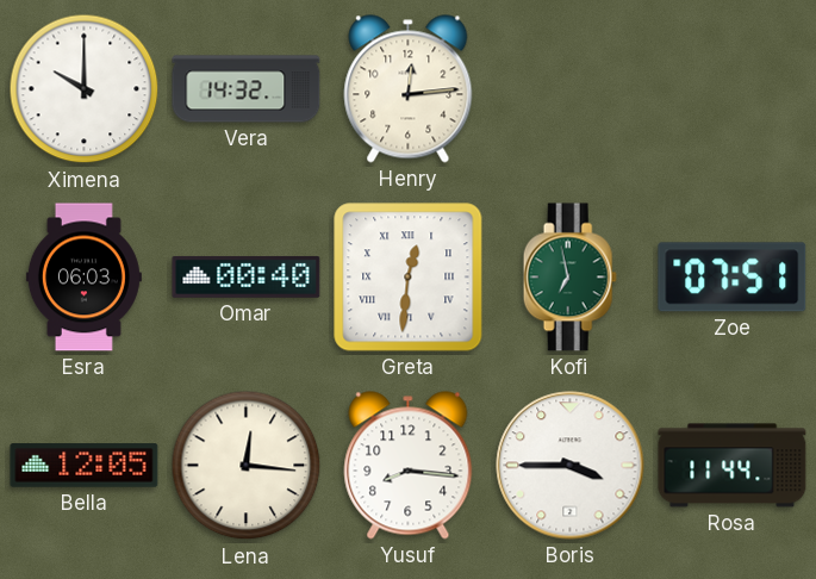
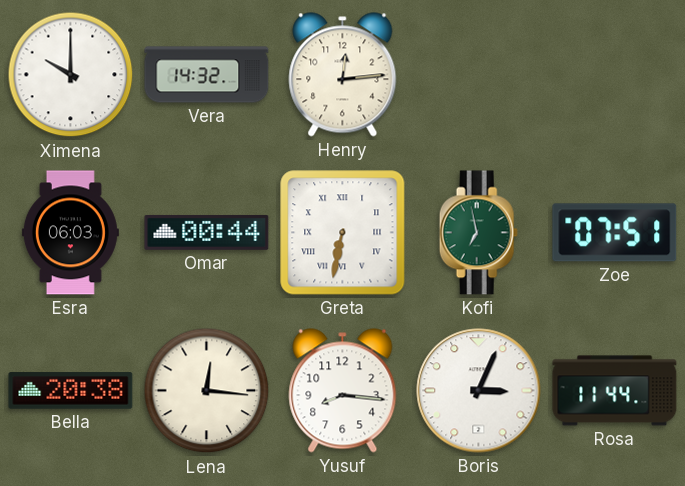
Omar: 00:40 -> 00:44 (207, 232)
Greta: 12:31 -> 6:32 (343, 233)
Bella: 12:05 -> 20:38 (71, 391)
Boris: 3:45 -> 3:04 (479, 391)
